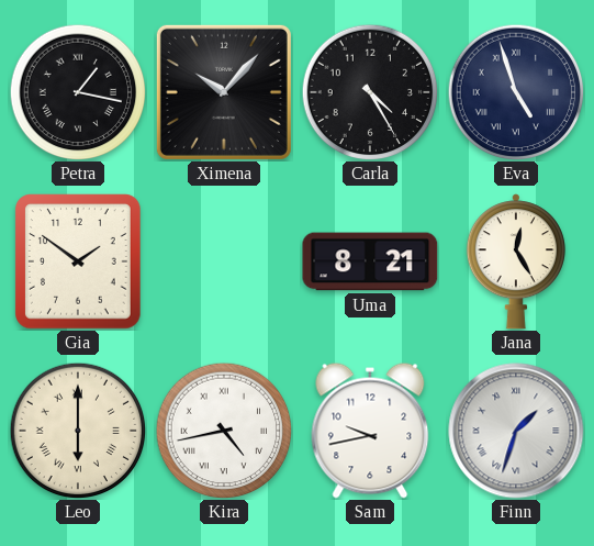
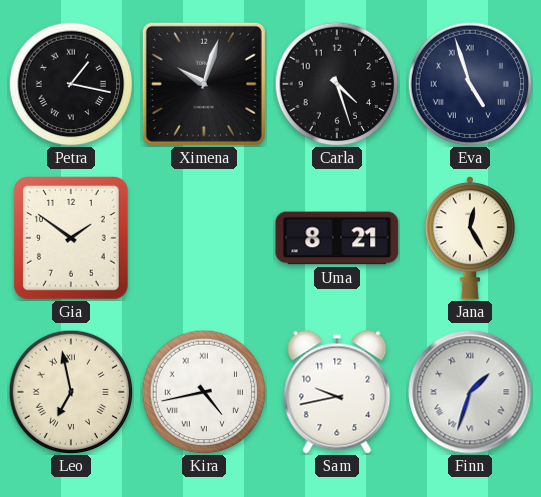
Ximena: 10:07 -> 10:03 (204, 84)
Carla: 4:25 -> 4:27 (337, 84)
Leo: 6:00 -> 6:58 (71, 392)
